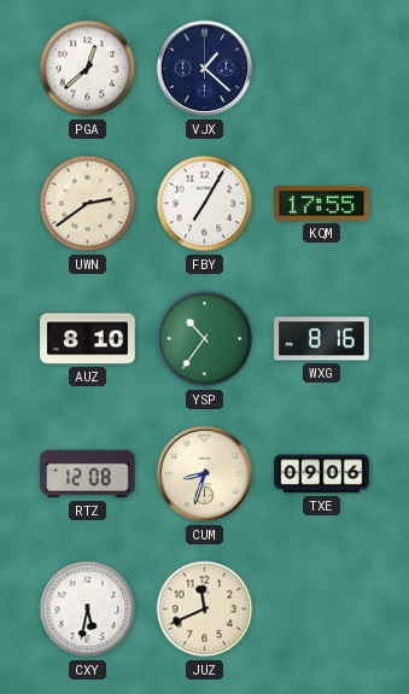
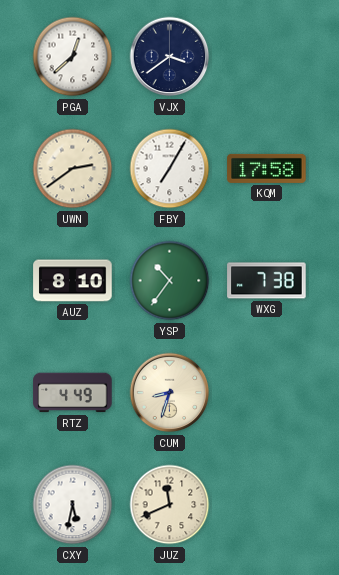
VJX: 1:22 -> 3:39 (170, 57)
KQM: 17:55 -> 17:58 (267, 168)
WXG: 8:16 -> 7:38 (267, 281)
RTZ: 12:08 -> 4:49 (73, 393)
TXE: 09:06 -> none (322, 474)
